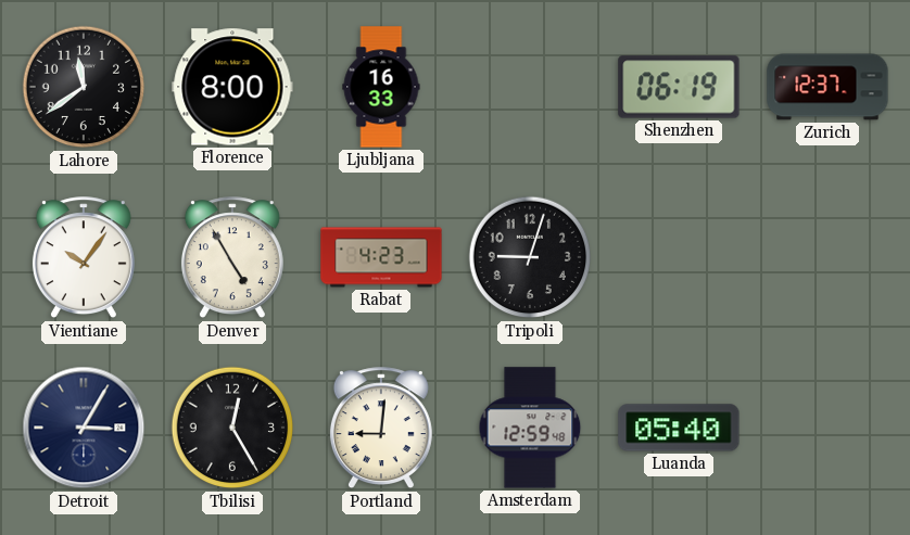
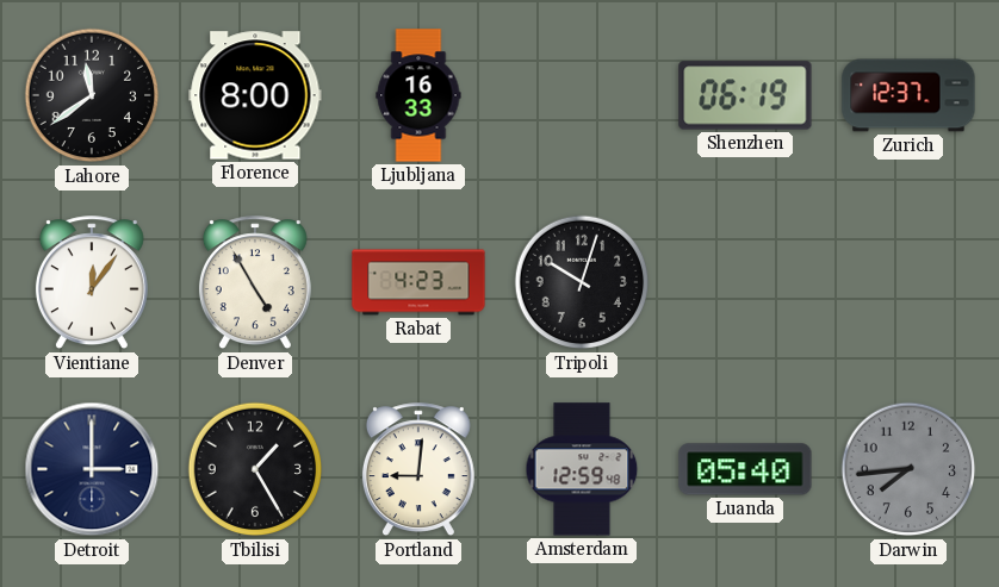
Vientiane: 10:06 -> 12:06 (92, 283)
Tripoli: 9:03 -> 10:03 (582, 282)
Detroit: 3:05 -> 3:00 (92, 469)
Tbilisi: 12:25 -> 1:25 (255, 469)
Darwin: none -> 7:44 (908, 469)
